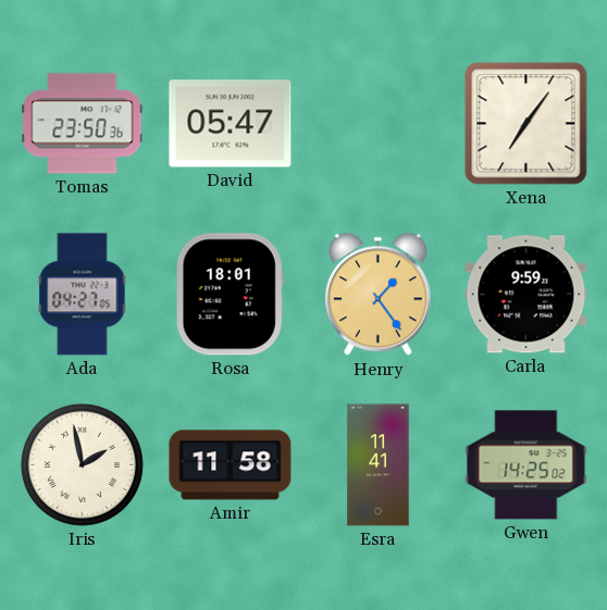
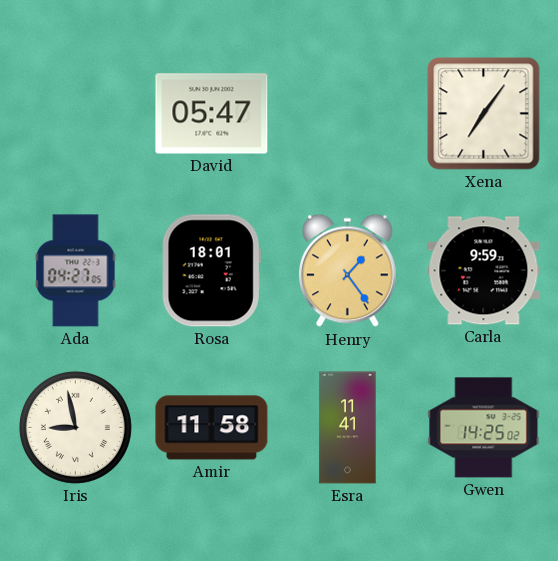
Tomas: 23:50 -> none (83, 124)
Iris: 1:58 -> 8:58 (75, 427)
